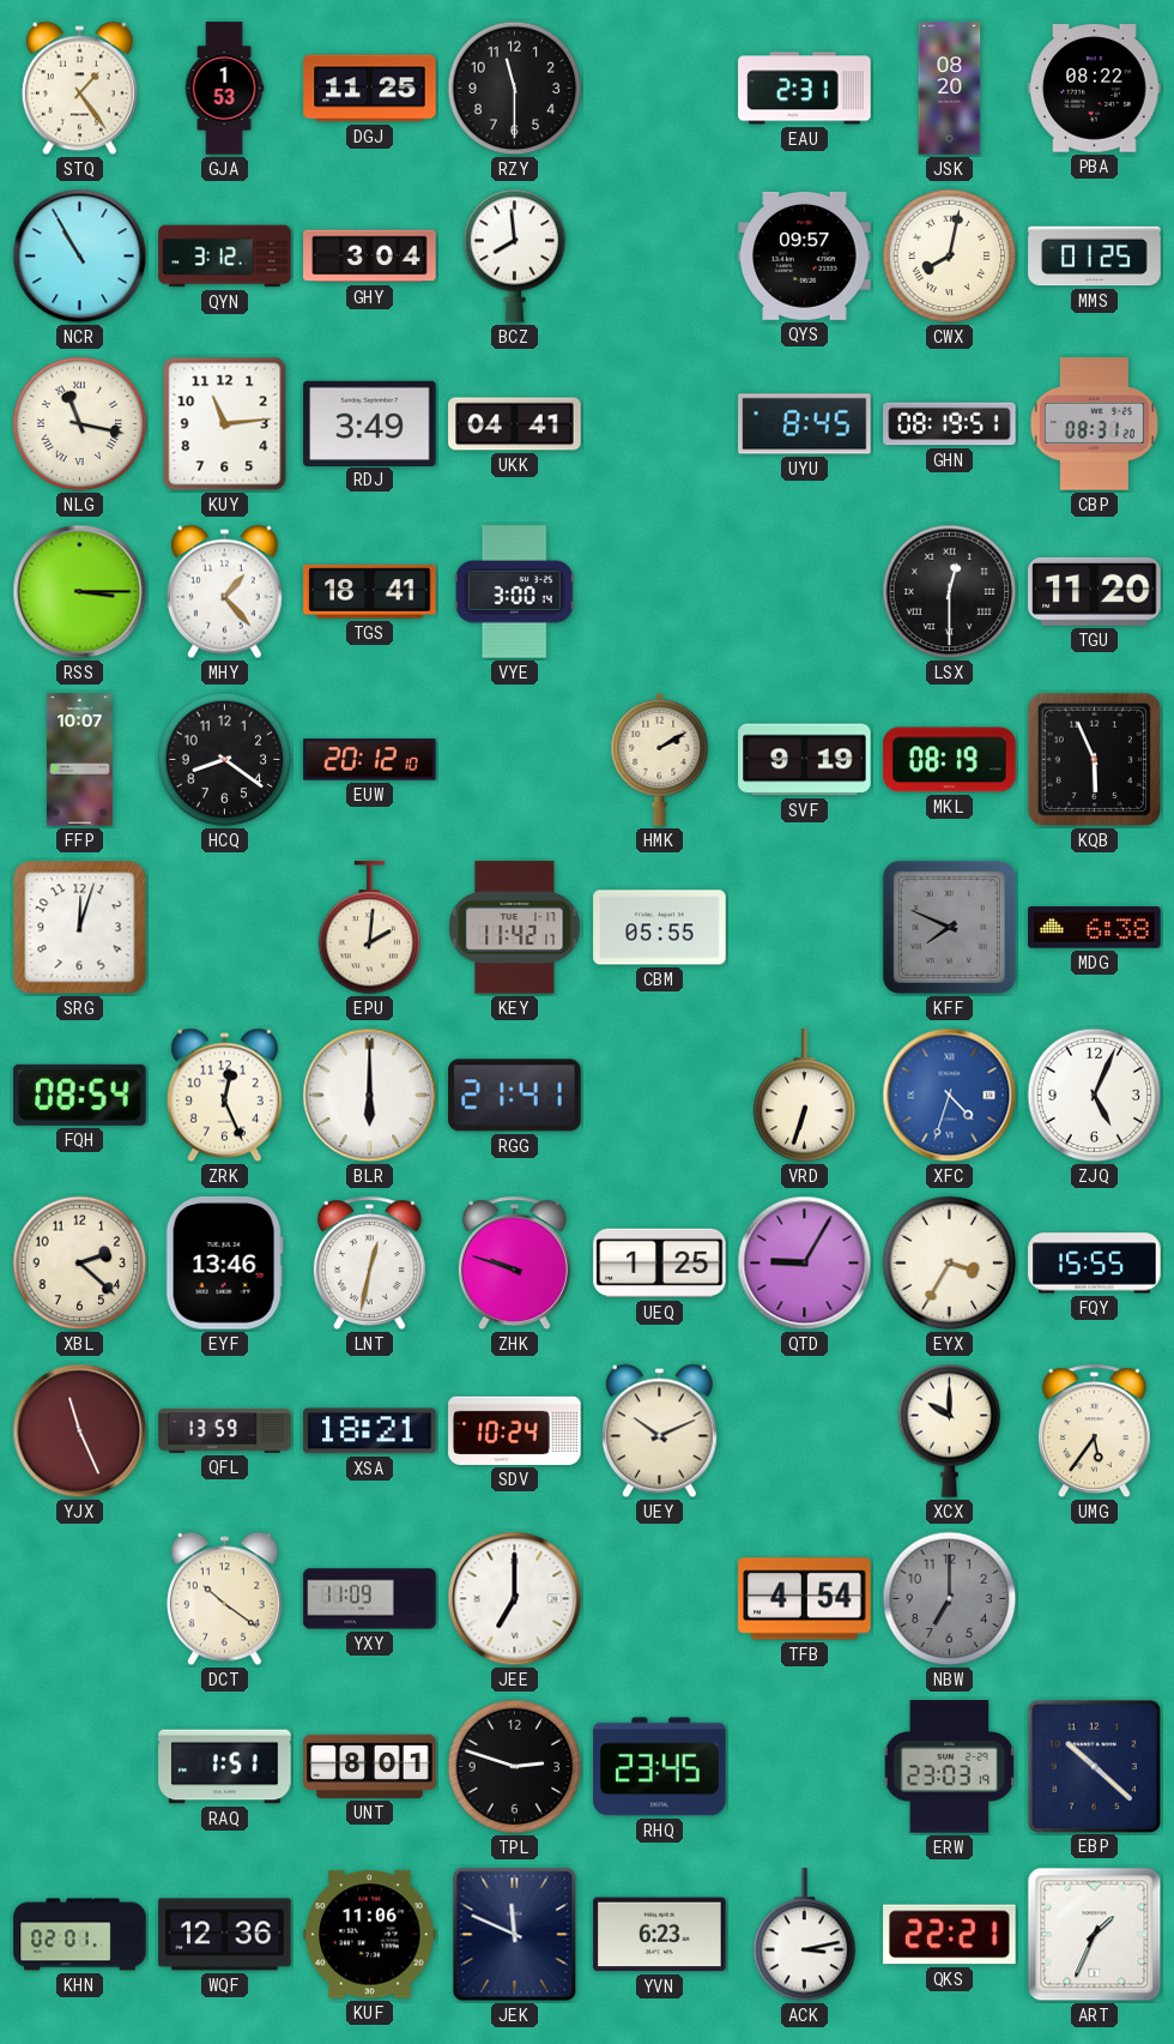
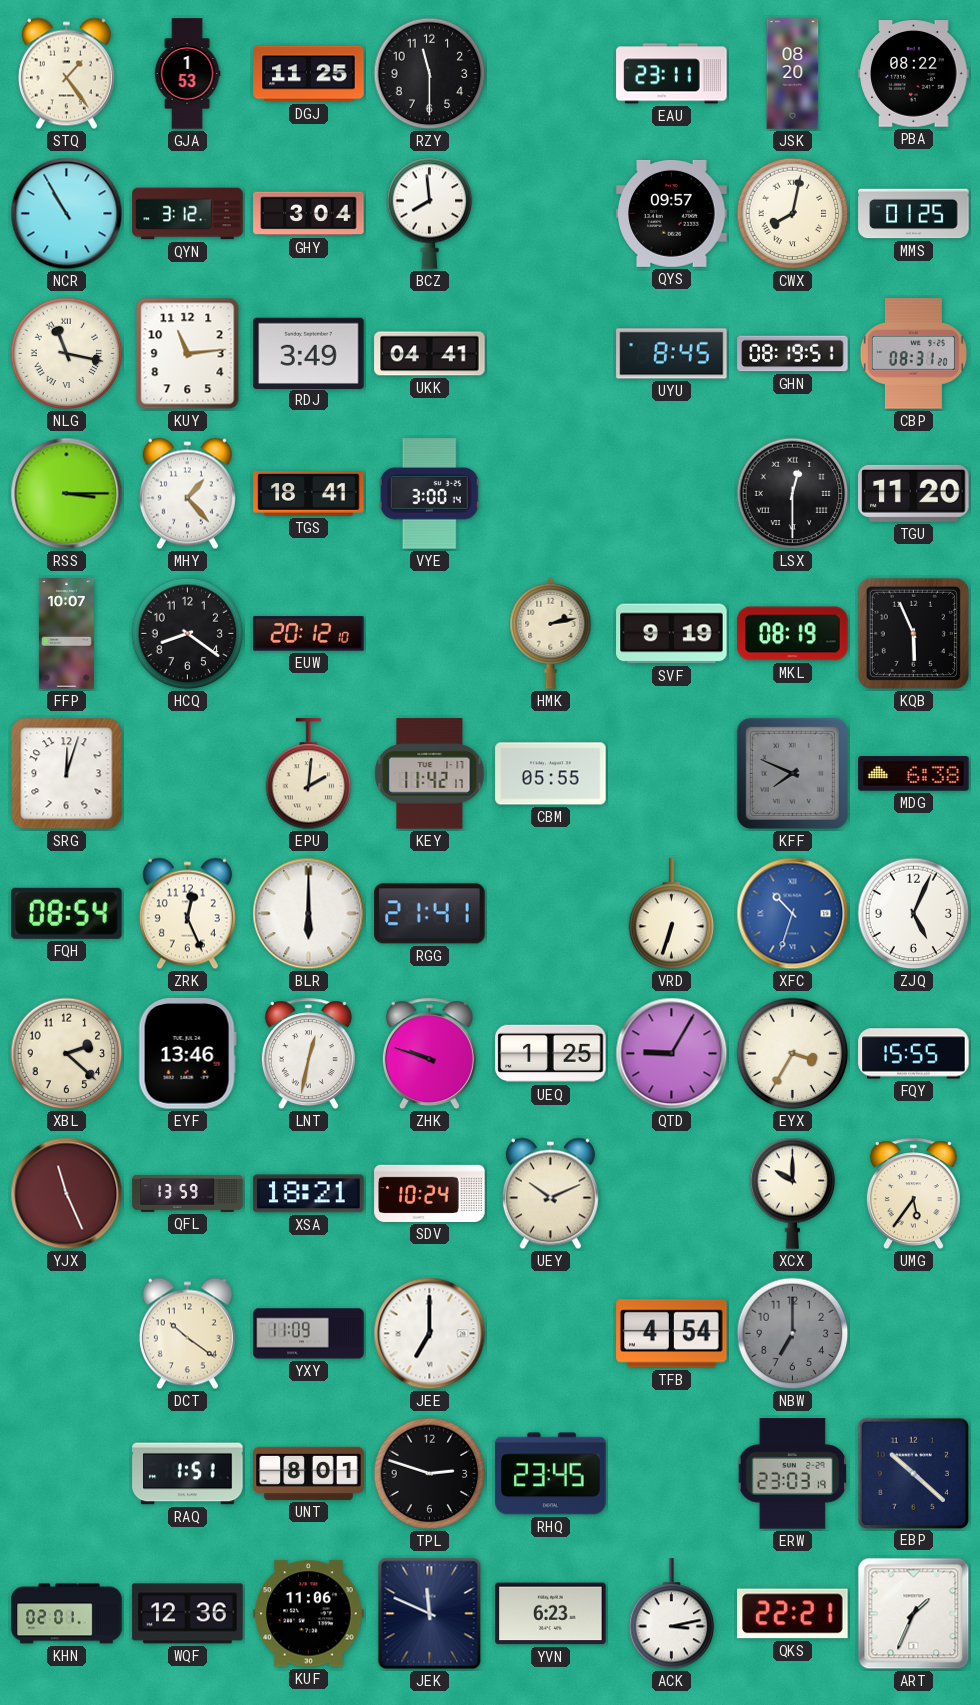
EAU: 2:31 -> 23:11 (672, 74)
HMK: 2:10 -> 2:13 (551, 633)
XFC: 4:33 -> 10:33 (793, 914)
